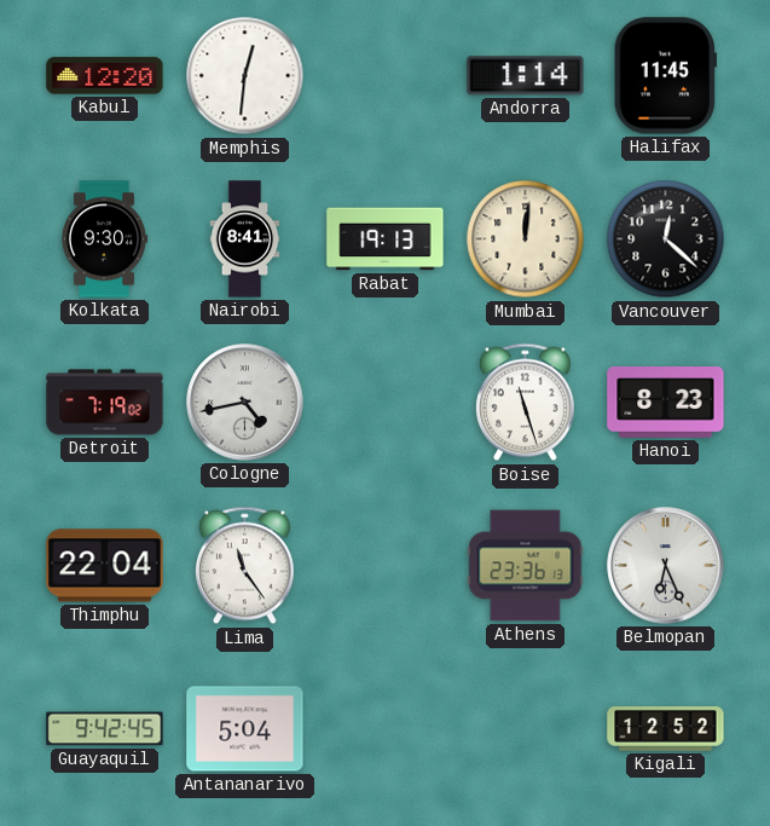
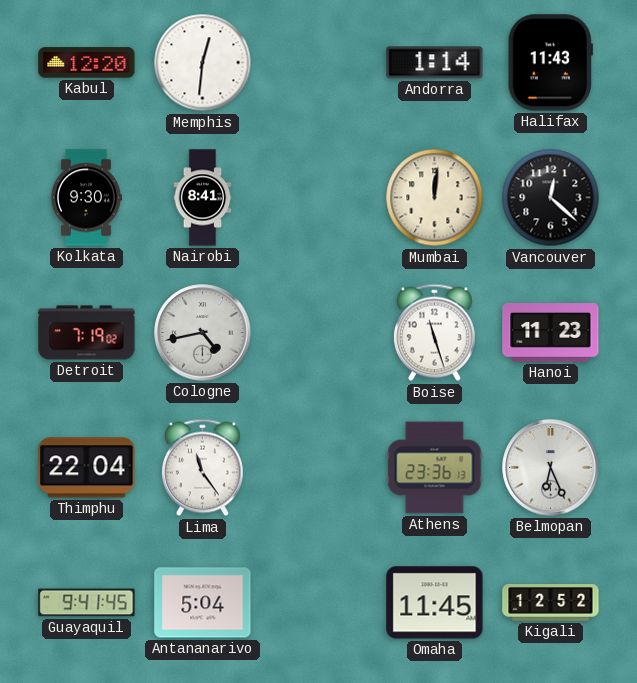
Halifax: 11:45 -> 11:43 (550, 63)
Rabat: 19:13 -> none (386, 239)
Hanoi: 8:23 -> 11:23 (551, 333)
Guayaquil: 9:42 -> 9:41 (87, 603)
Omaha: none -> 11:45 (435, 603)
